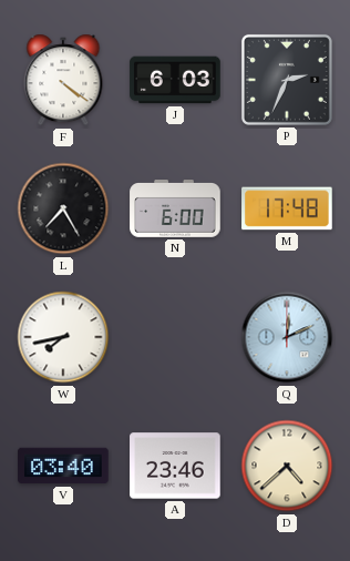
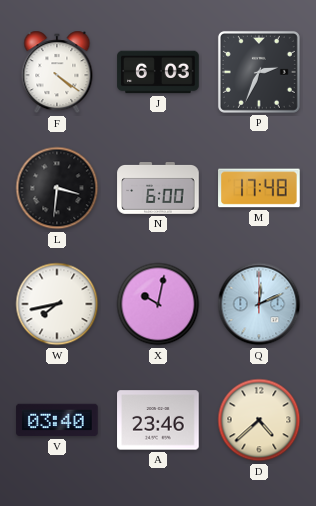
L: 7:25 -> 3:31 (57, 188)
X: none -> 10:02 (158, 304)
